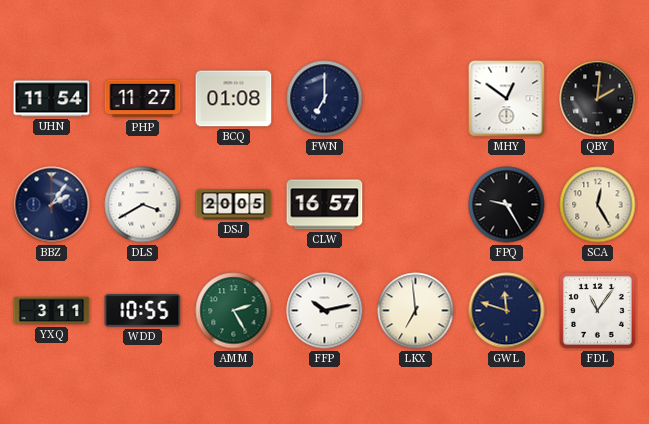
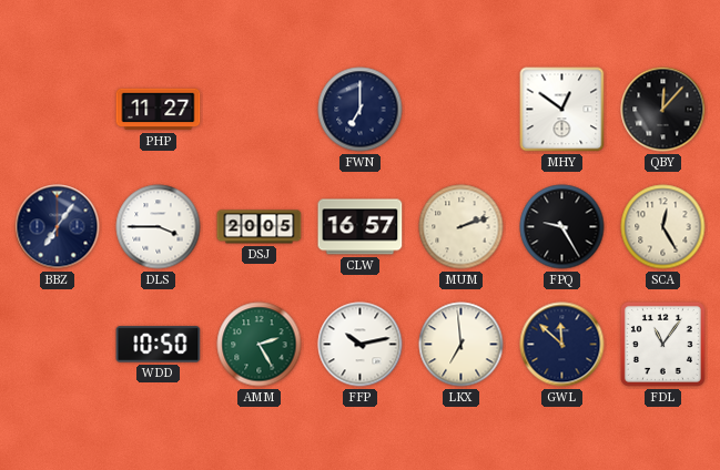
UHN: 11:54 -> none (52, 99)
BCQ: 01:08 -> none (234, 99)
QBY: 2:01 -> 12:07 (663, 110)
BBZ: 2:06 -> 7:06 (58, 227)
DLS: 3:40 -> 3:45 (159, 227)
MUM: none -> 2:12 (462, 227)
YXQ: 3:11 -> none (52, 311)
WDD: 10:55 -> 10:50 (159, 345)
GWL: 11:48 -> 11:52 (562, 345)
